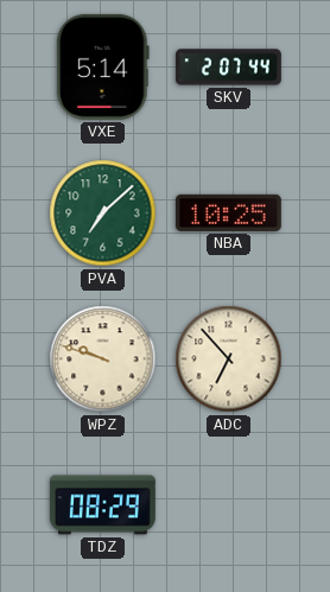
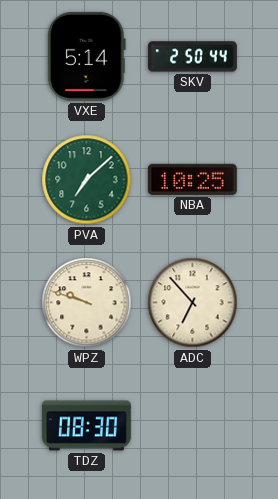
SKV: 2:07 -> 2:50 (192, 57)
TDZ: 08:29 -> 08:30 (86, 426)
